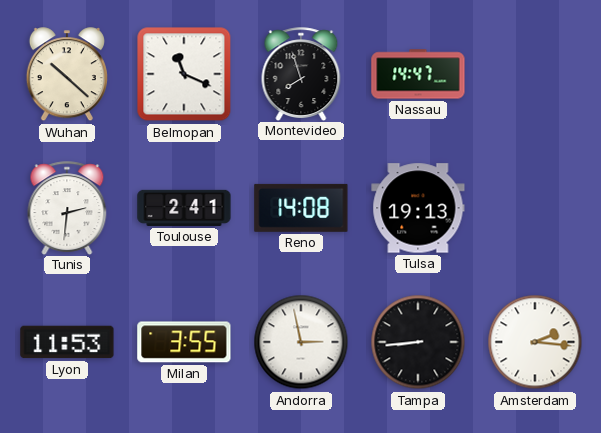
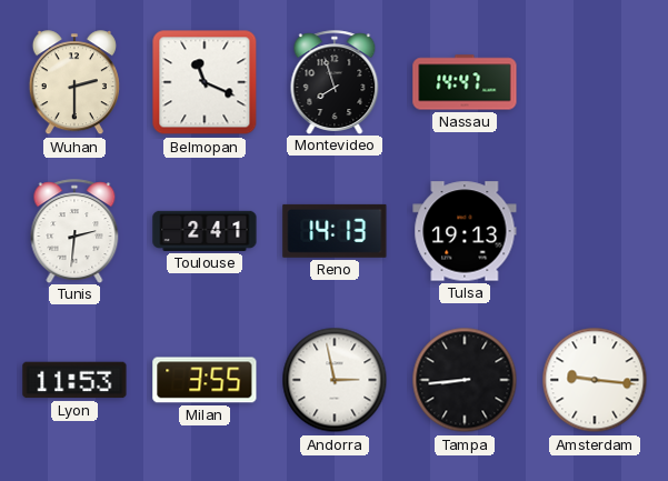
Wuhan: 10:22 -> 2:30 (74, 83)
Reno: 14:08 -> 14:13 (335, 231)
Amsterdam: 2:16 -> 9:16 (595, 380)
